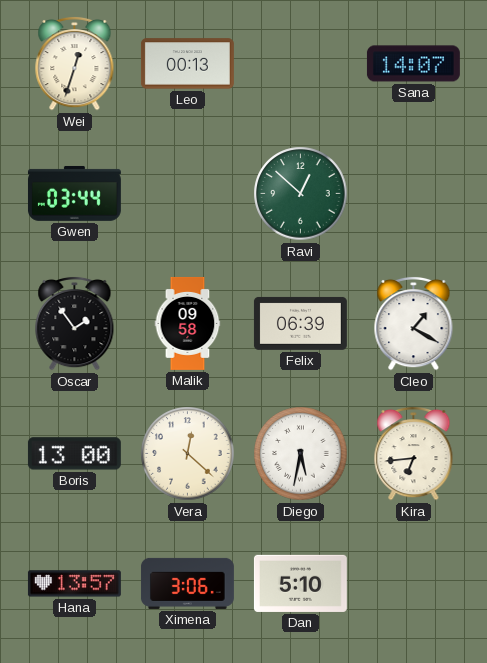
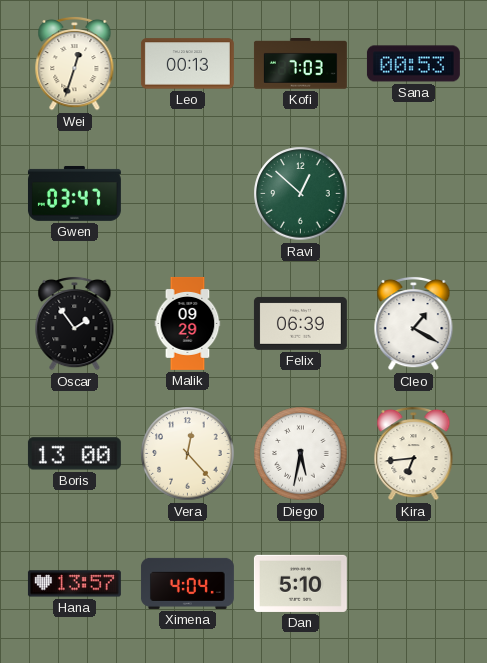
Kofi: none -> 7:03 (300, 64)
Sana: 14:07 -> 00:53 (413, 64)
Gwen: 03:44 -> 03:47 (74, 193)
Malik: 09:58 -> 09:29 (188, 323)
Vera: 12:22 -> 12:23 (188, 454)
Ximena: 3:06 -> 4:04 (187, 583)
